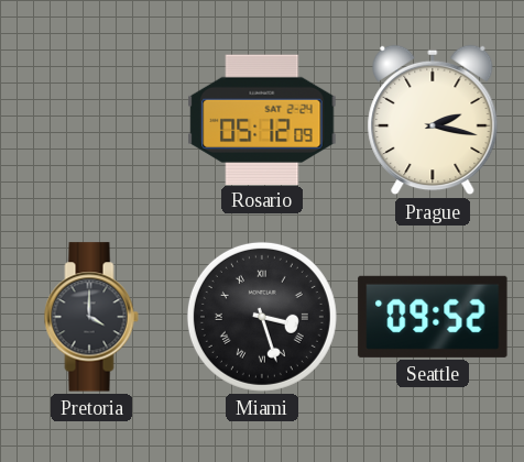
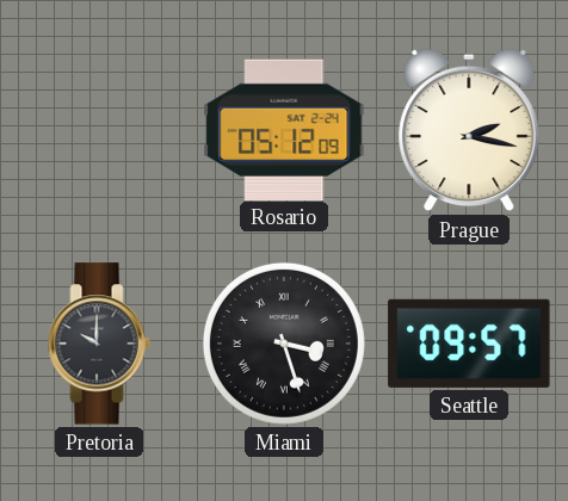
Pretoria: 4:00 -> 10:00 (99, 344)
Seattle: 09:52 -> 09:57 (469, 344)
